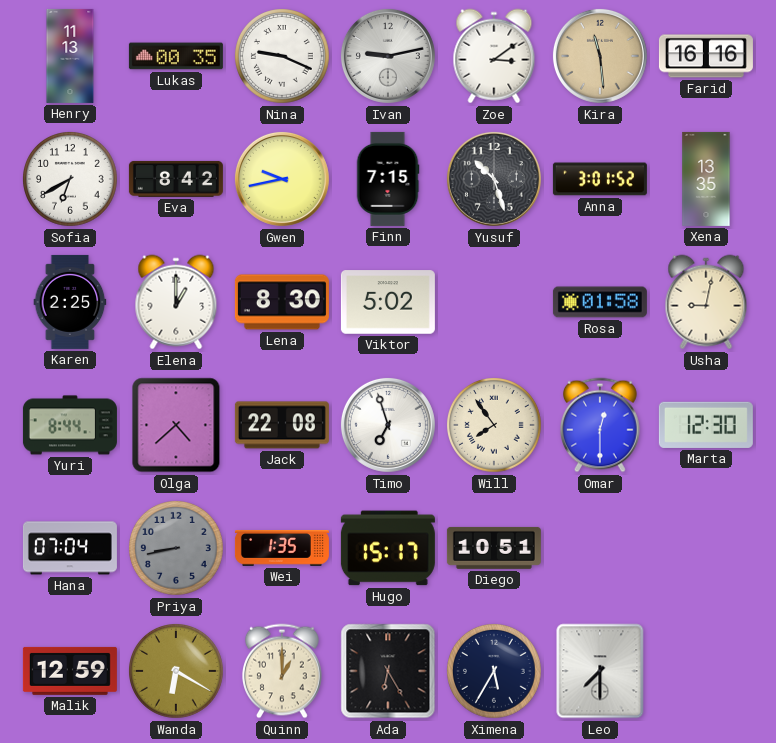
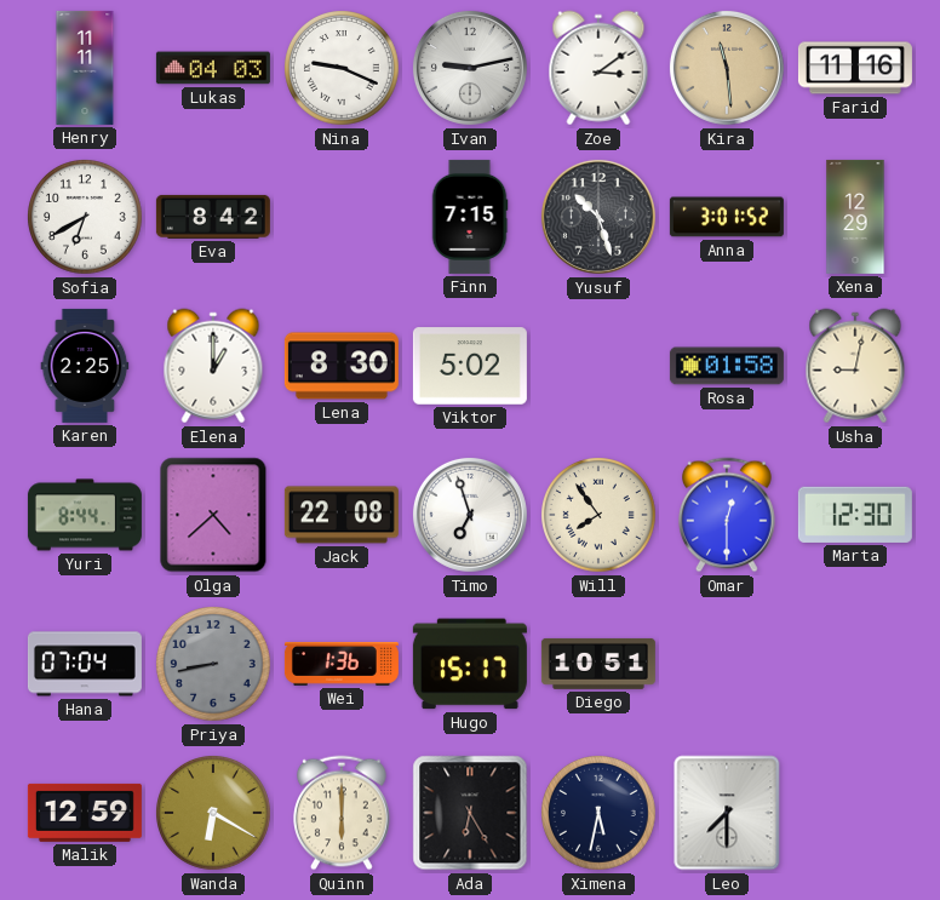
Henry: 11:13 -> 11:11 (85, 68)
Lukas: 00:35 -> 04:03 (213, 68)
Farid: 16:16 -> 11:16 (855, 68)
Gwen: 9:43 -> none (282, 179)
Xena: 13:35 -> 12:29 (855, 217)
Wei: 1:35 -> 1:36 (342, 665)
Quinn: 1:00 -> 6:00 (343, 813)
Ximena: 5:35 -> 5:32 (600, 814)
